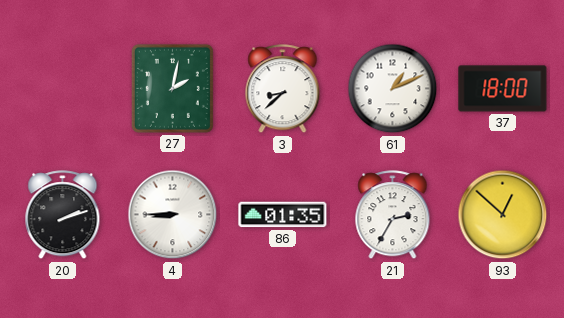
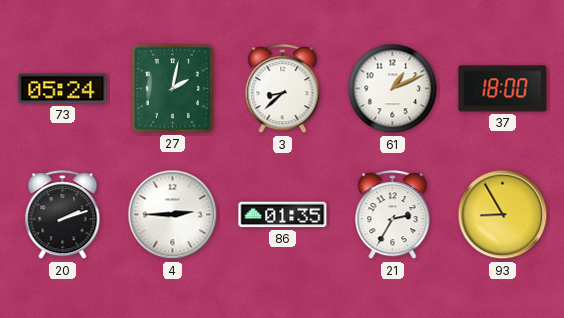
73: none -> 05:24 (63, 89)
4: 8:45 -> 2:45 (173, 215)
93: 12:52 -> 8:55 (503, 215)
